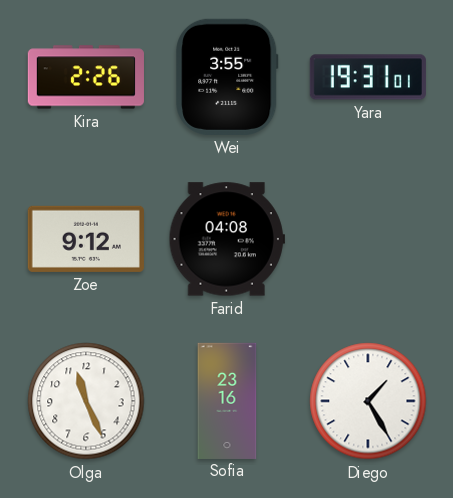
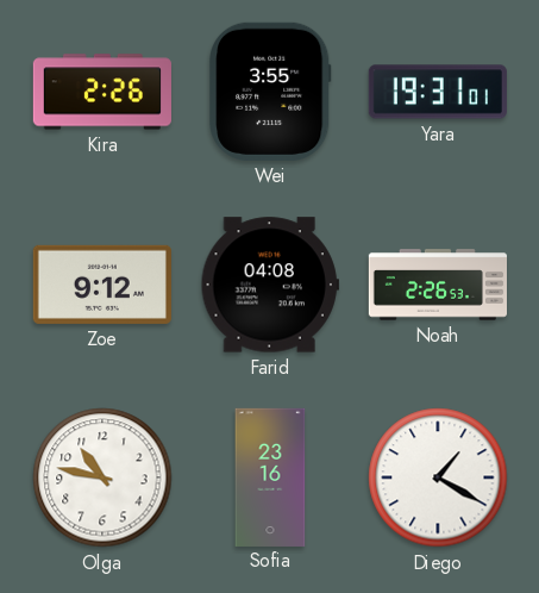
Noah: none -> 2:26 (437, 285)
Olga: 11:26 -> 10:47 (102, 477)
Diego: 1:25 -> 1:20 (438, 477)
